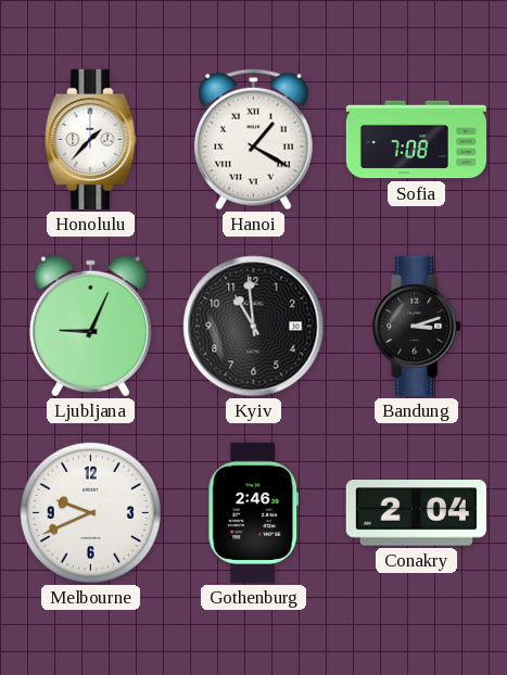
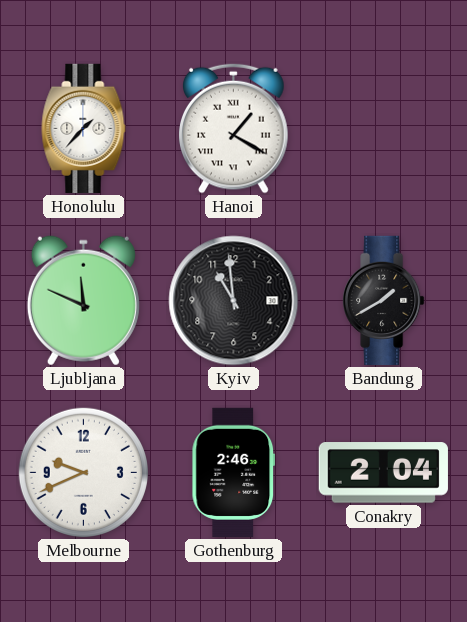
Sofia: 7:08 -> none (416, 140)
Ljubljana: 9:04 -> 11:49 (83, 301)
Bandung: 3:12 -> 1:40 (384, 300)
